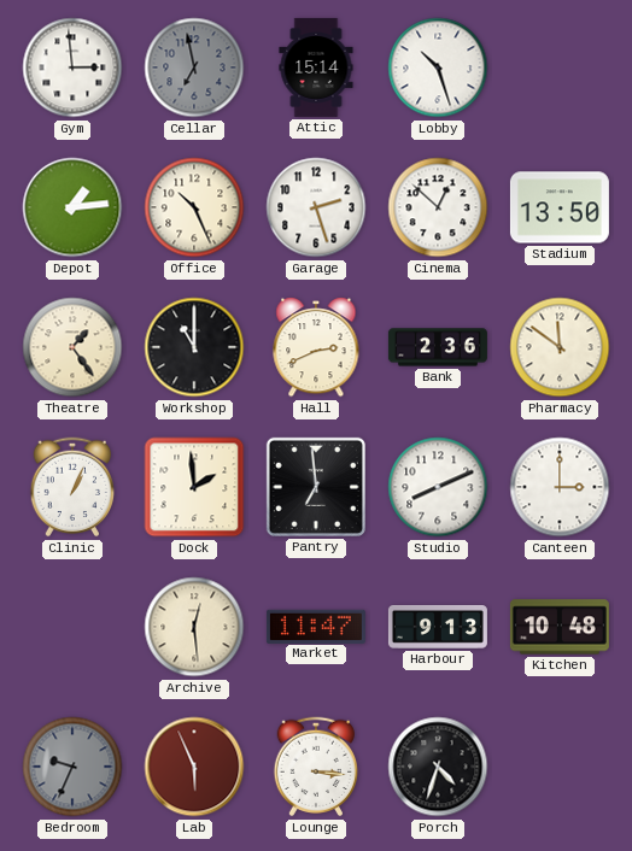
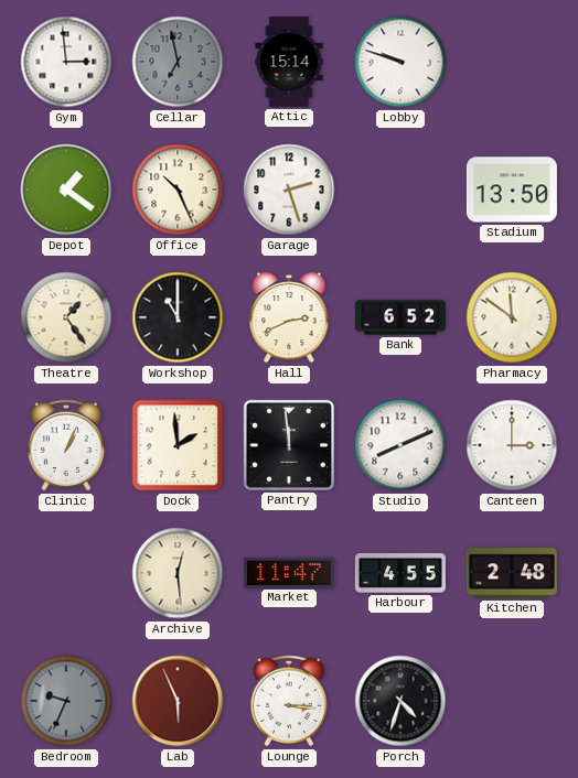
Lobby: 10:27 -> 9:48 (400, 62)
Depot: 1:14 -> 1:21 (66, 190)
Cinema: 12:52 -> none (438, 207)
Bank: 2:36 -> 6:52 (400, 317)
Pantry: 6:59 -> 11:59 (289, 445)
Harbour: 9:13 -> 4:55 (400, 573)
Kitchen: 10:48 -> 2:48 (512, 573)
